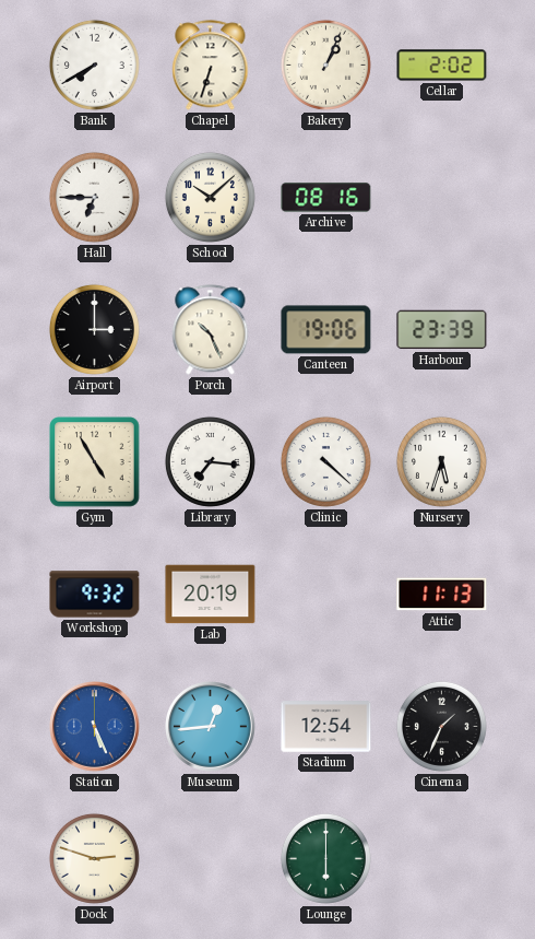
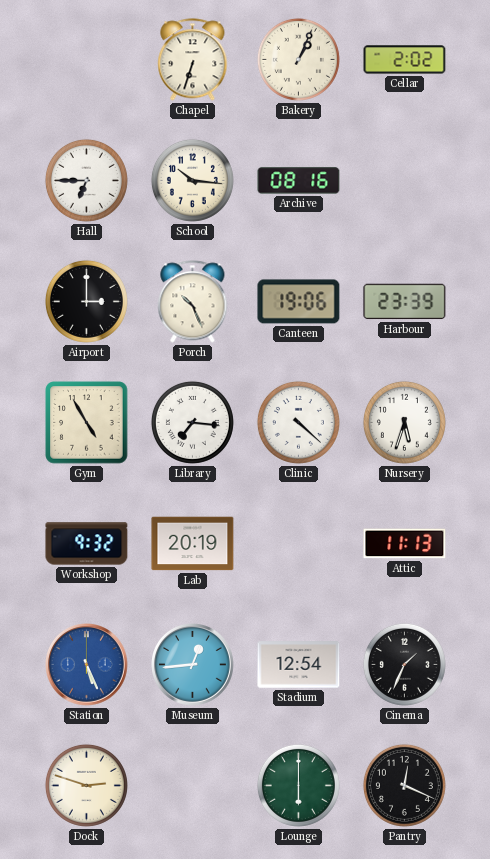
Bank: 7:40 -> none (94, 64)
School: 10:08 -> 10:16 (192, 180)
Pantry: none -> 12:19 (404, 785)
